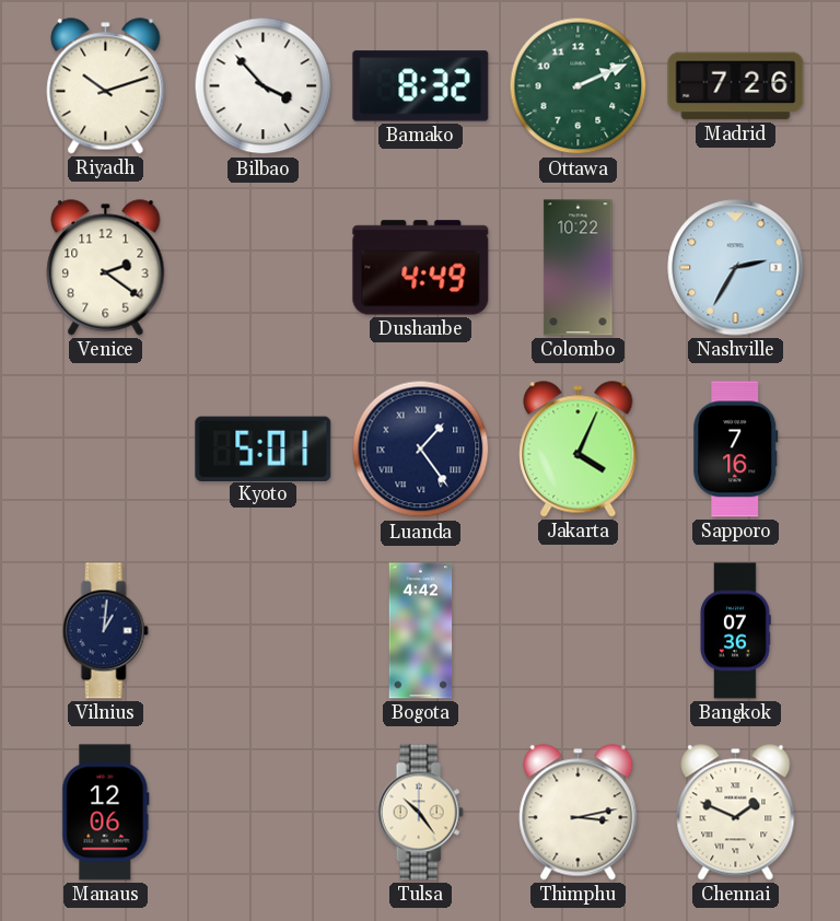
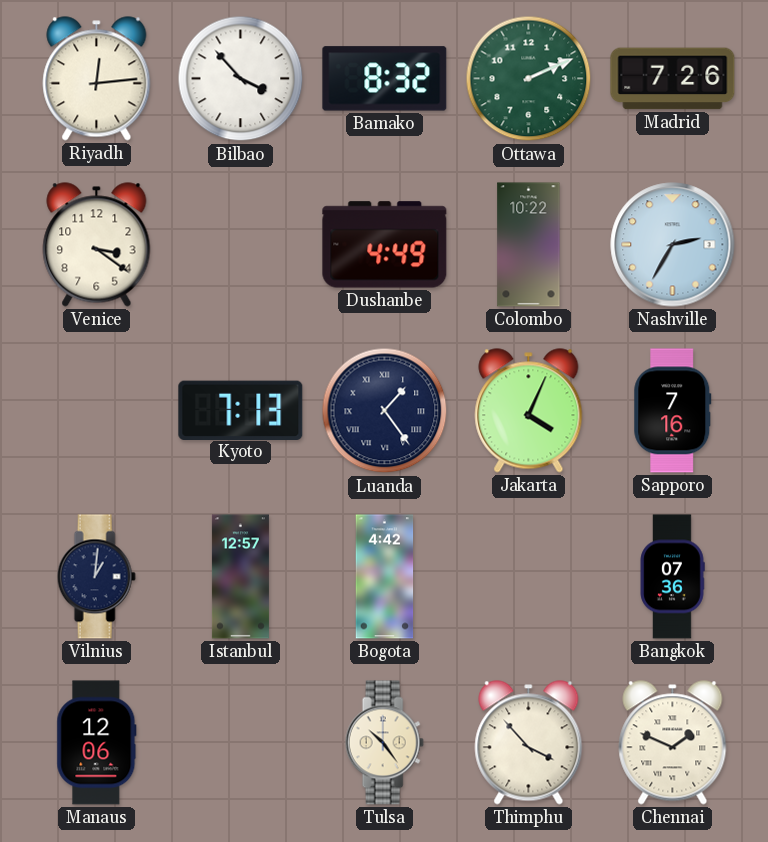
Riyadh: 10:12 -> 12:14 (97, 79)
Venice: 2:21 -> 3:21 (97, 245)
Kyoto: 5:01 -> 7:13 (241, 410)
Istanbul: none -> 12:57 (240, 577)
Thimphu: 3:13 -> 3:53 (529, 743)
